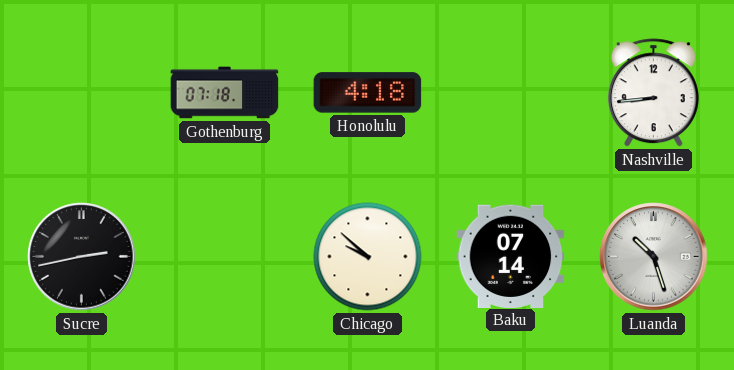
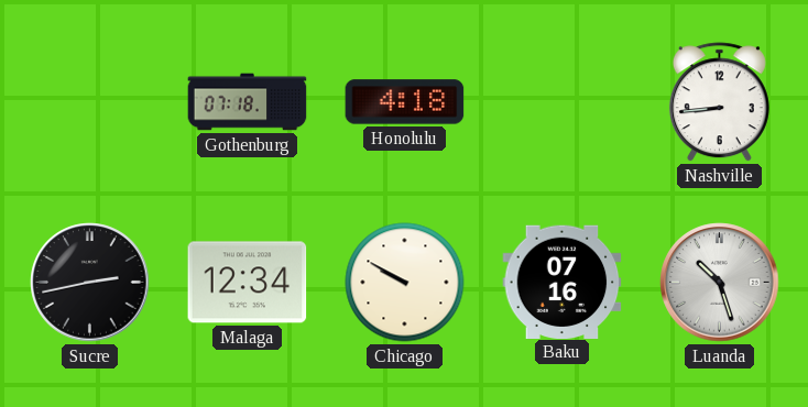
Malaga: none -> 12:34 (248, 283)
Chicago: 9:52 -> 9:50 (405, 283)
Baku: 07:14 -> 07:16 (563, 282)
